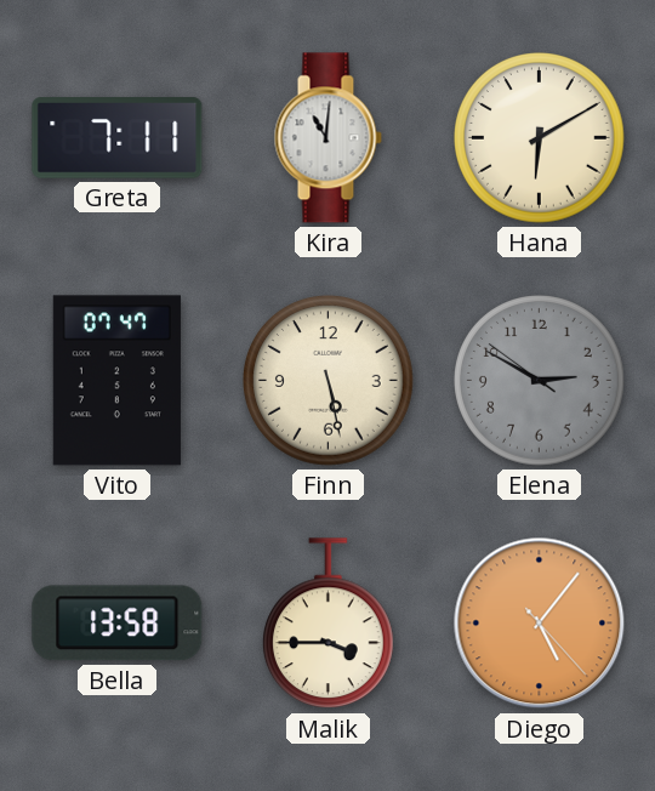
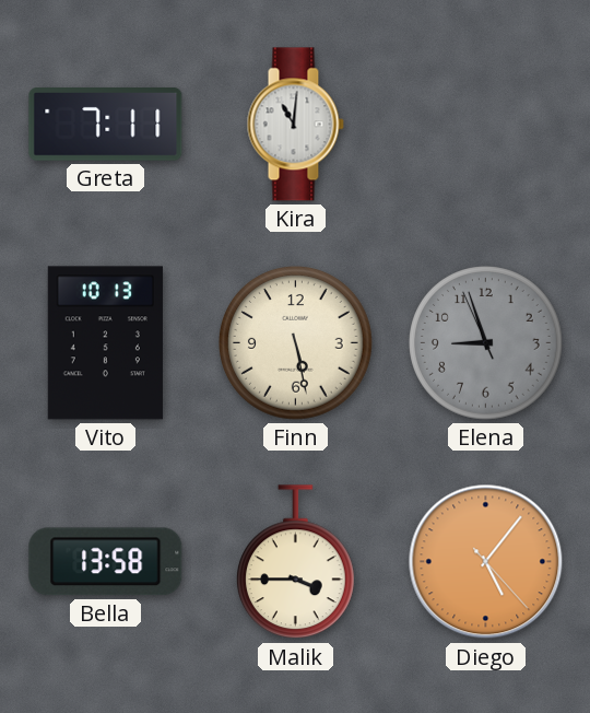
Hana: 6:10 -> none (540, 138)
Vito: 07:47 -> 10:13 (105, 343)
Elena: 2:49 -> 8:56 (486, 343)
